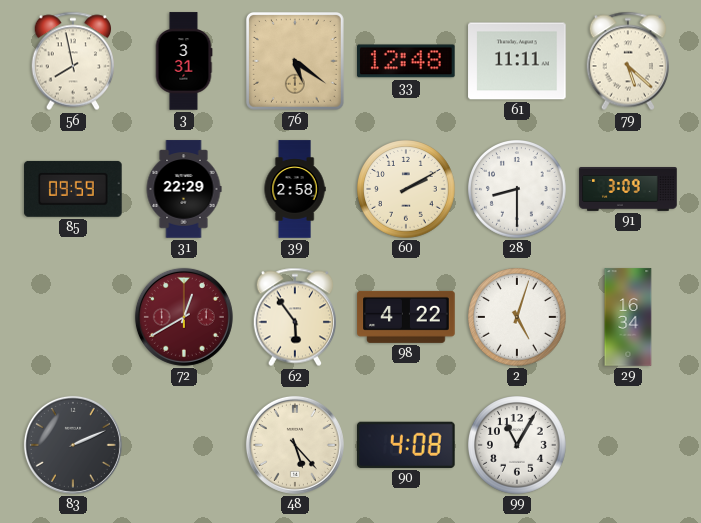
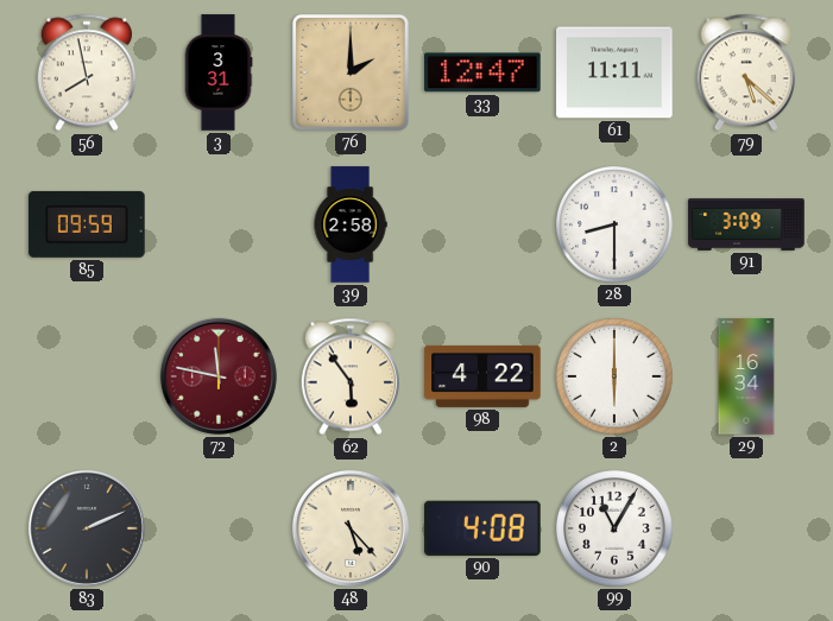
76: 5:21 -> 2:00 (351, 72)
33: 12:48 -> 12:47 (484, 72)
31: 22:29 -> none (184, 189)
60: 2:10 -> none (407, 190)
72: 12:40 -> 11:47 (219, 376)
2: 5:03 -> 6:00 (616, 378)
